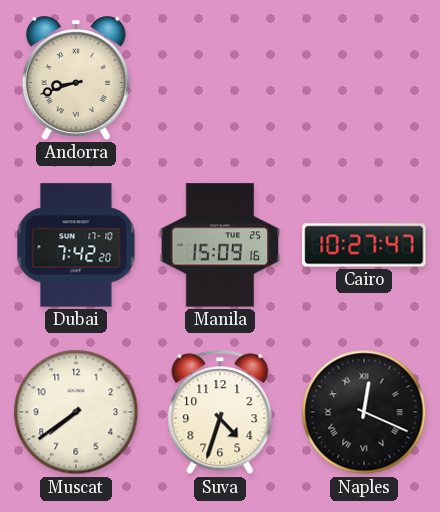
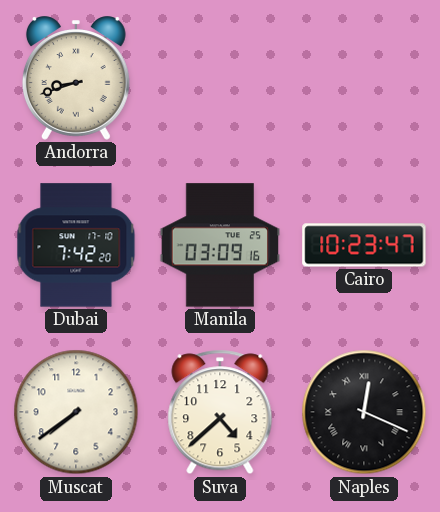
Manila: 15:09 -> 03:09 (220, 245)
Cairo: 10:27 -> 10:23 (364, 245)
Suva: 4:33 -> 4:38 (220, 412)
